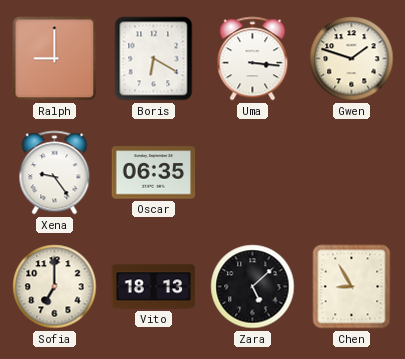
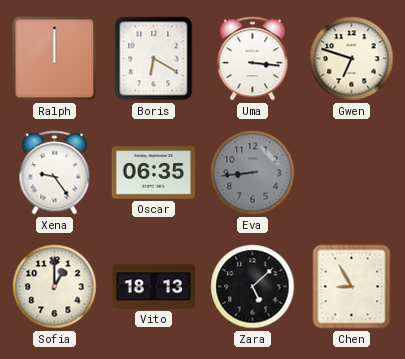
Ralph: 9:00 -> 12:00 (55, 59)
Gwen: 1:48 -> 6:48 (352, 59)
Eva: none -> 8:44 (253, 173)
Sofia: 7:00 -> 1:00 (55, 287)
